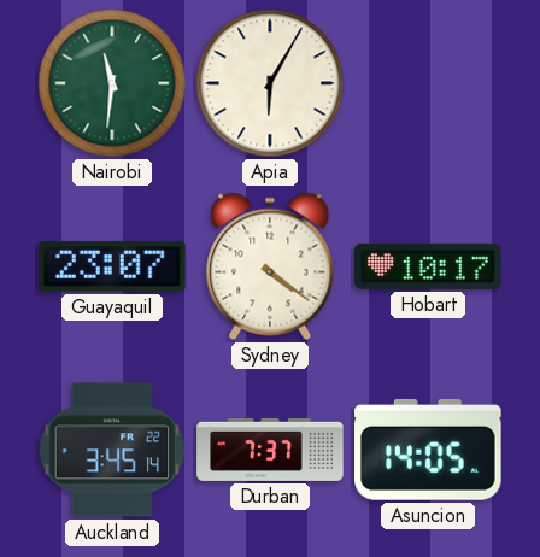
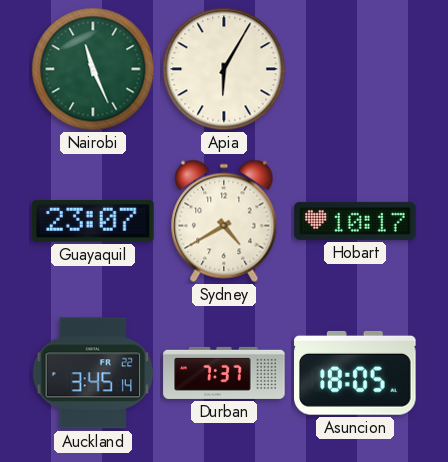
Nairobi: 11:31 -> 11:26 (93, 69)
Sydney: 4:21 -> 4:40 (224, 221)
Asuncion: 14:05 -> 18:05 (355, 373)
